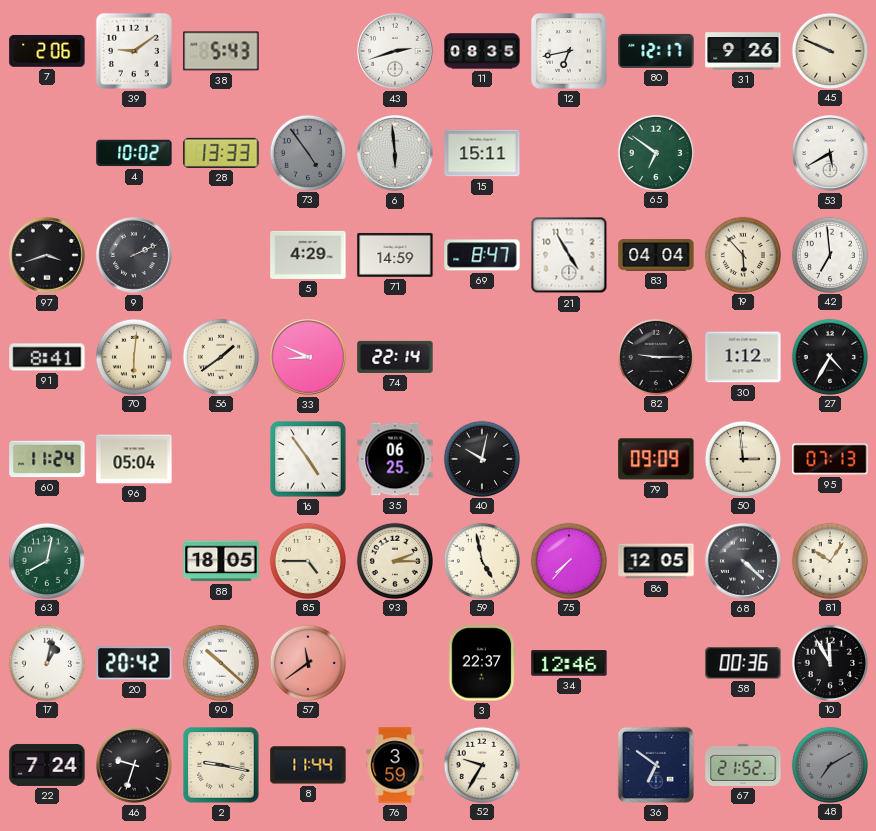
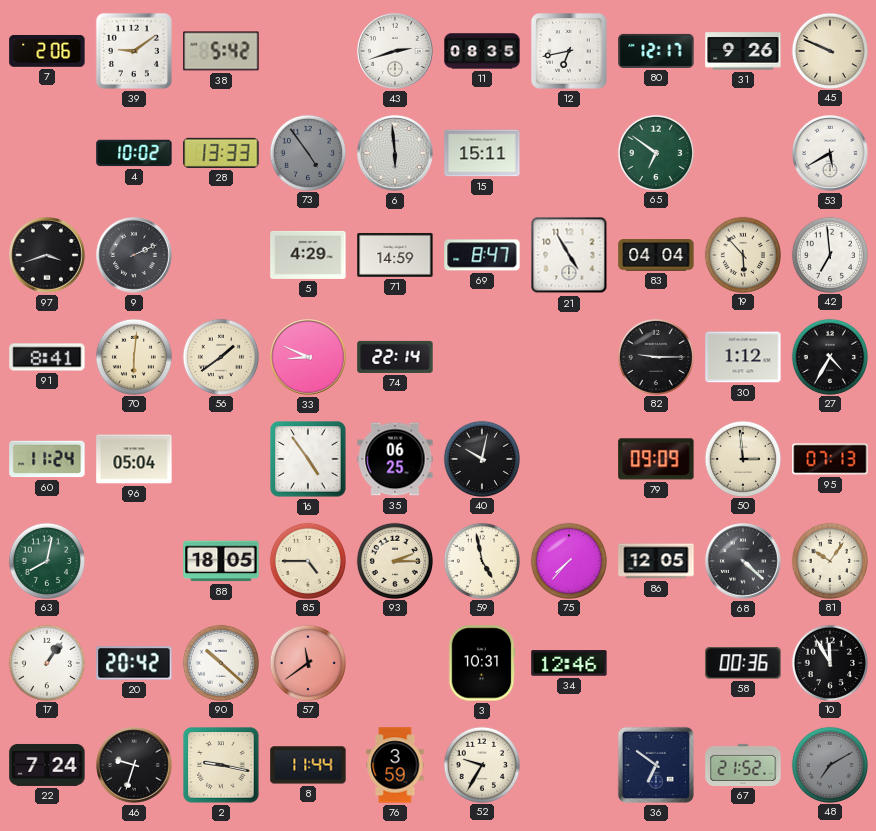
38: 5:43 -> 5:42 (221, 51)
17: 1:02 -> 1:06 (46, 662)
3: 22:37 -> 10:31 (482, 663)
